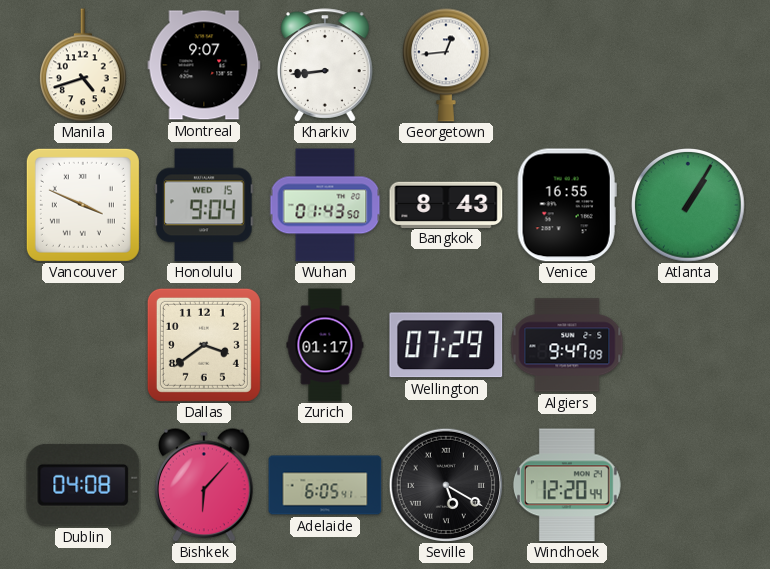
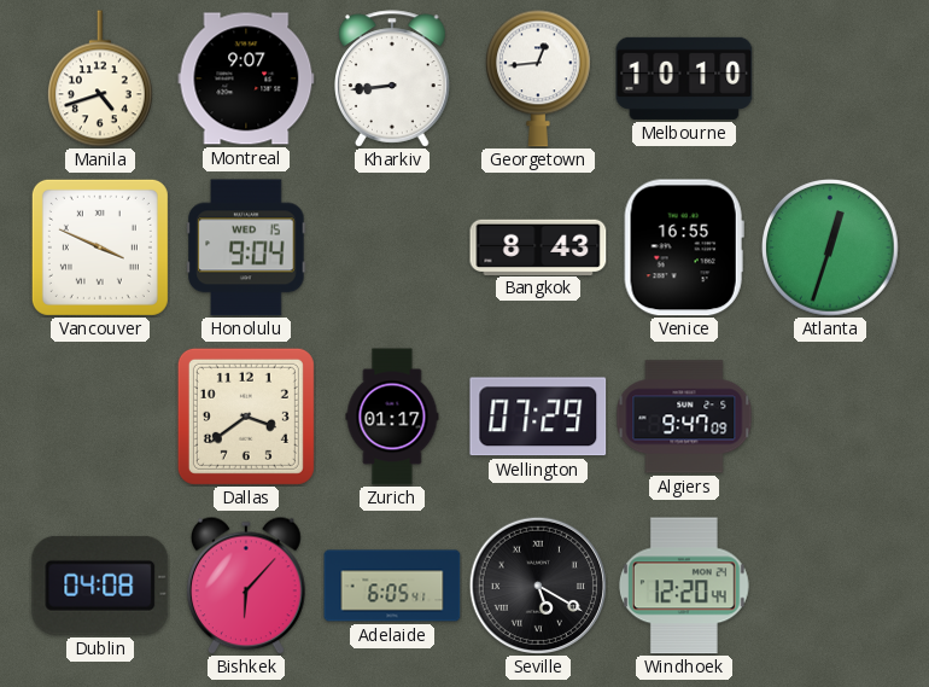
Melbourne: none -> 10:10 (684, 78)
Wuhan: 01:43 -> none (325, 205)
Atlanta: 1:05 -> 12:33 (831, 249)
